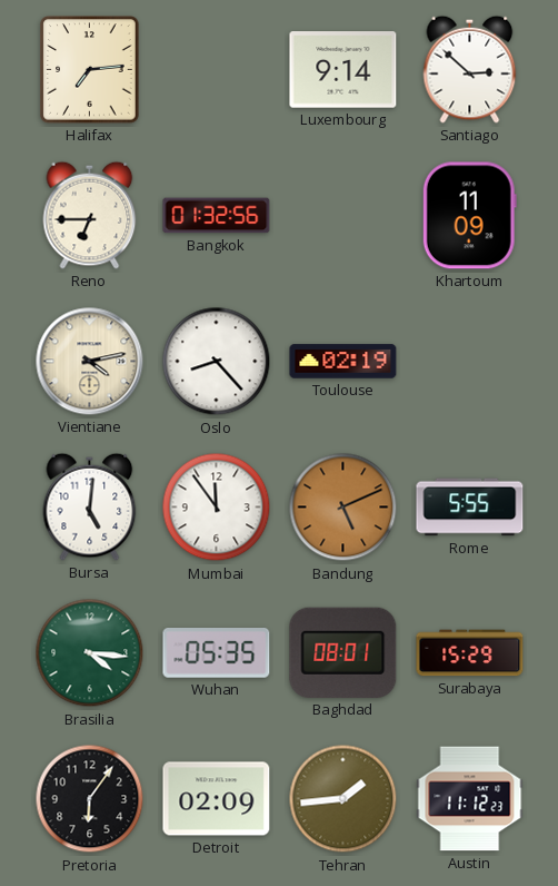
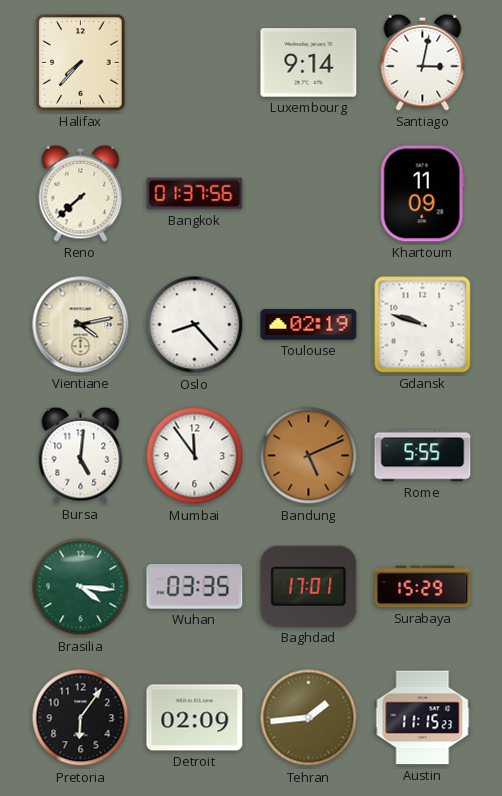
Halifax: 7:14 -> 7:37 (81, 63)
Santiago: 2:52 -> 3:02 (423, 62)
Reno: 6:45 -> 7:38 (81, 193)
Bangkok: 01:32 -> 01:37 (195, 194)
Gdansk: none -> 9:48 (423, 325)
Wuhan: 05:35 -> 03:35 (195, 587)
Baghdad: 08:01 -> 17:01 (309, 586)
Austin: 11:12 -> 11:15 (423, 718)
